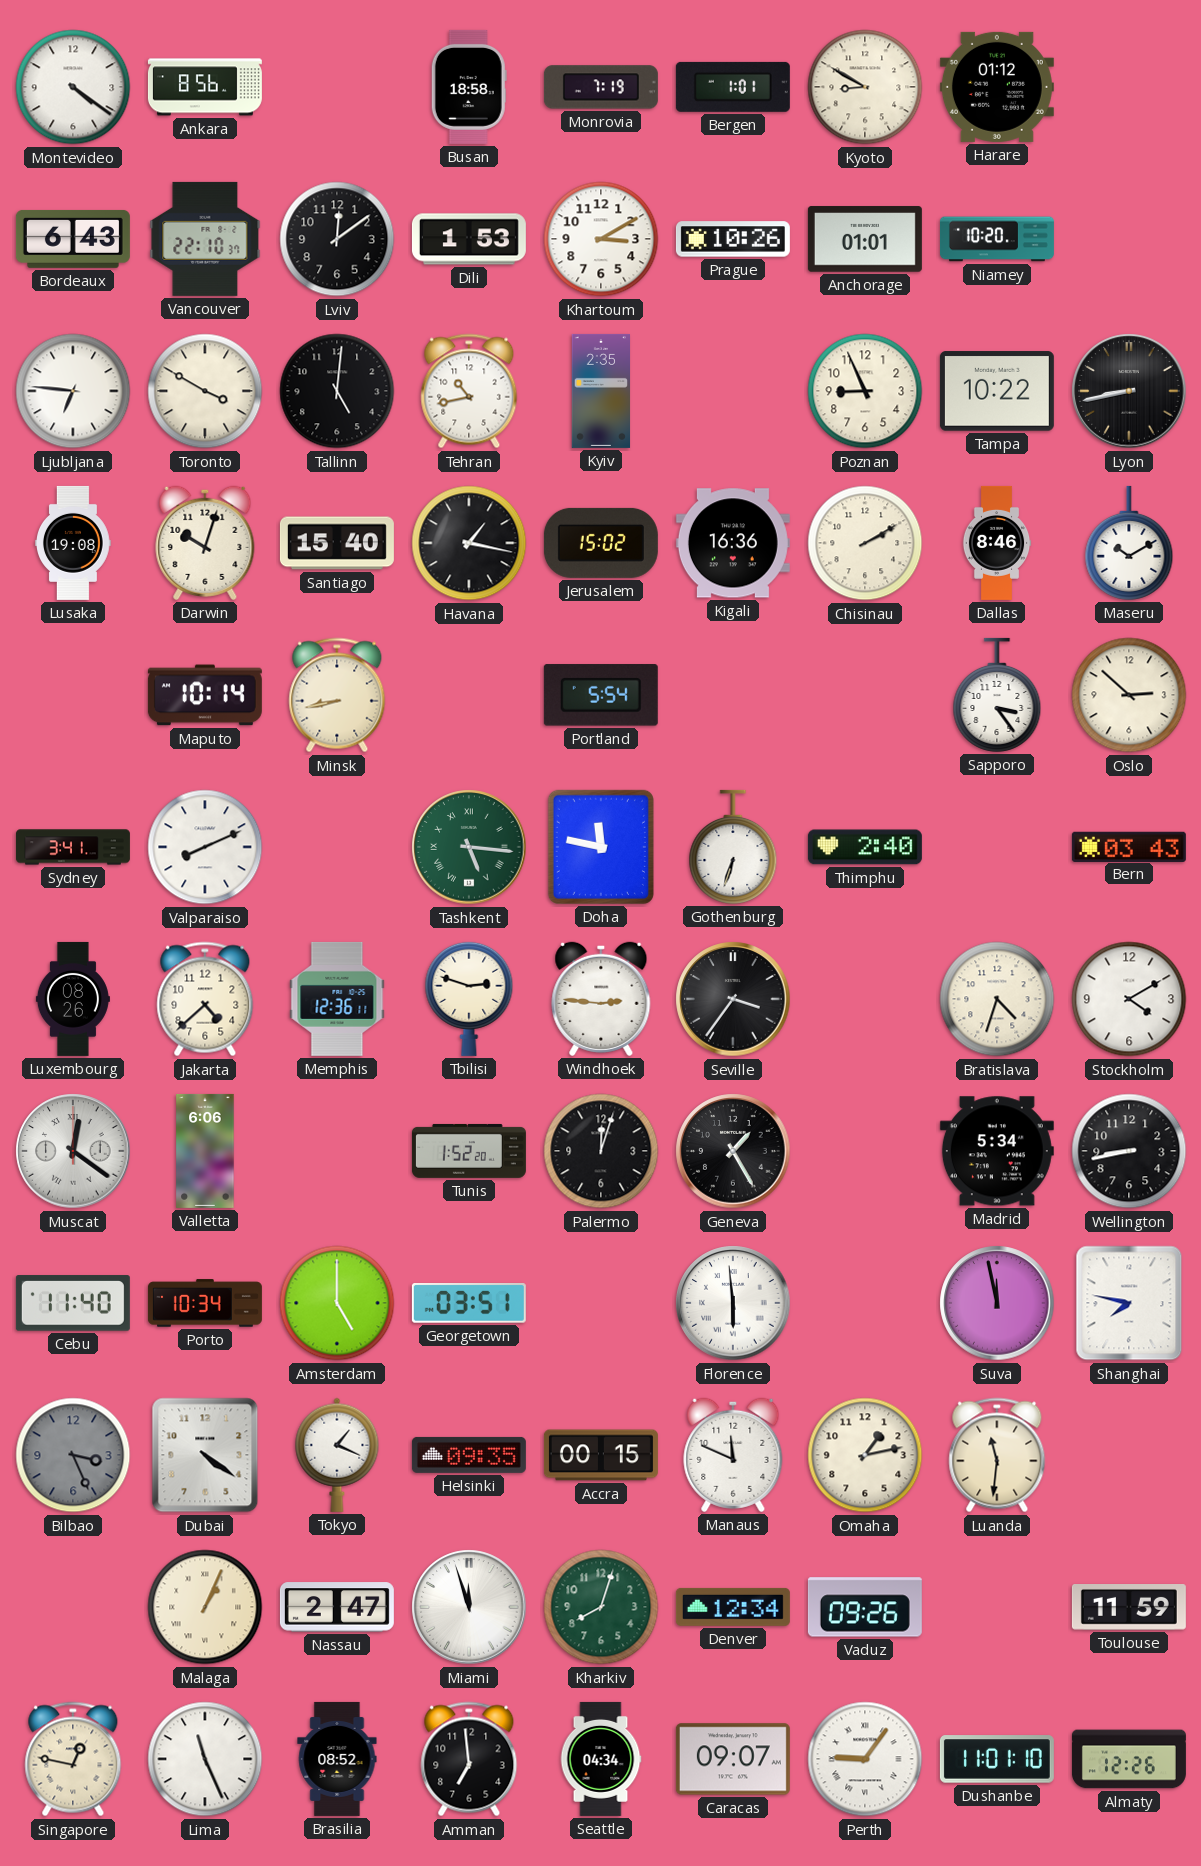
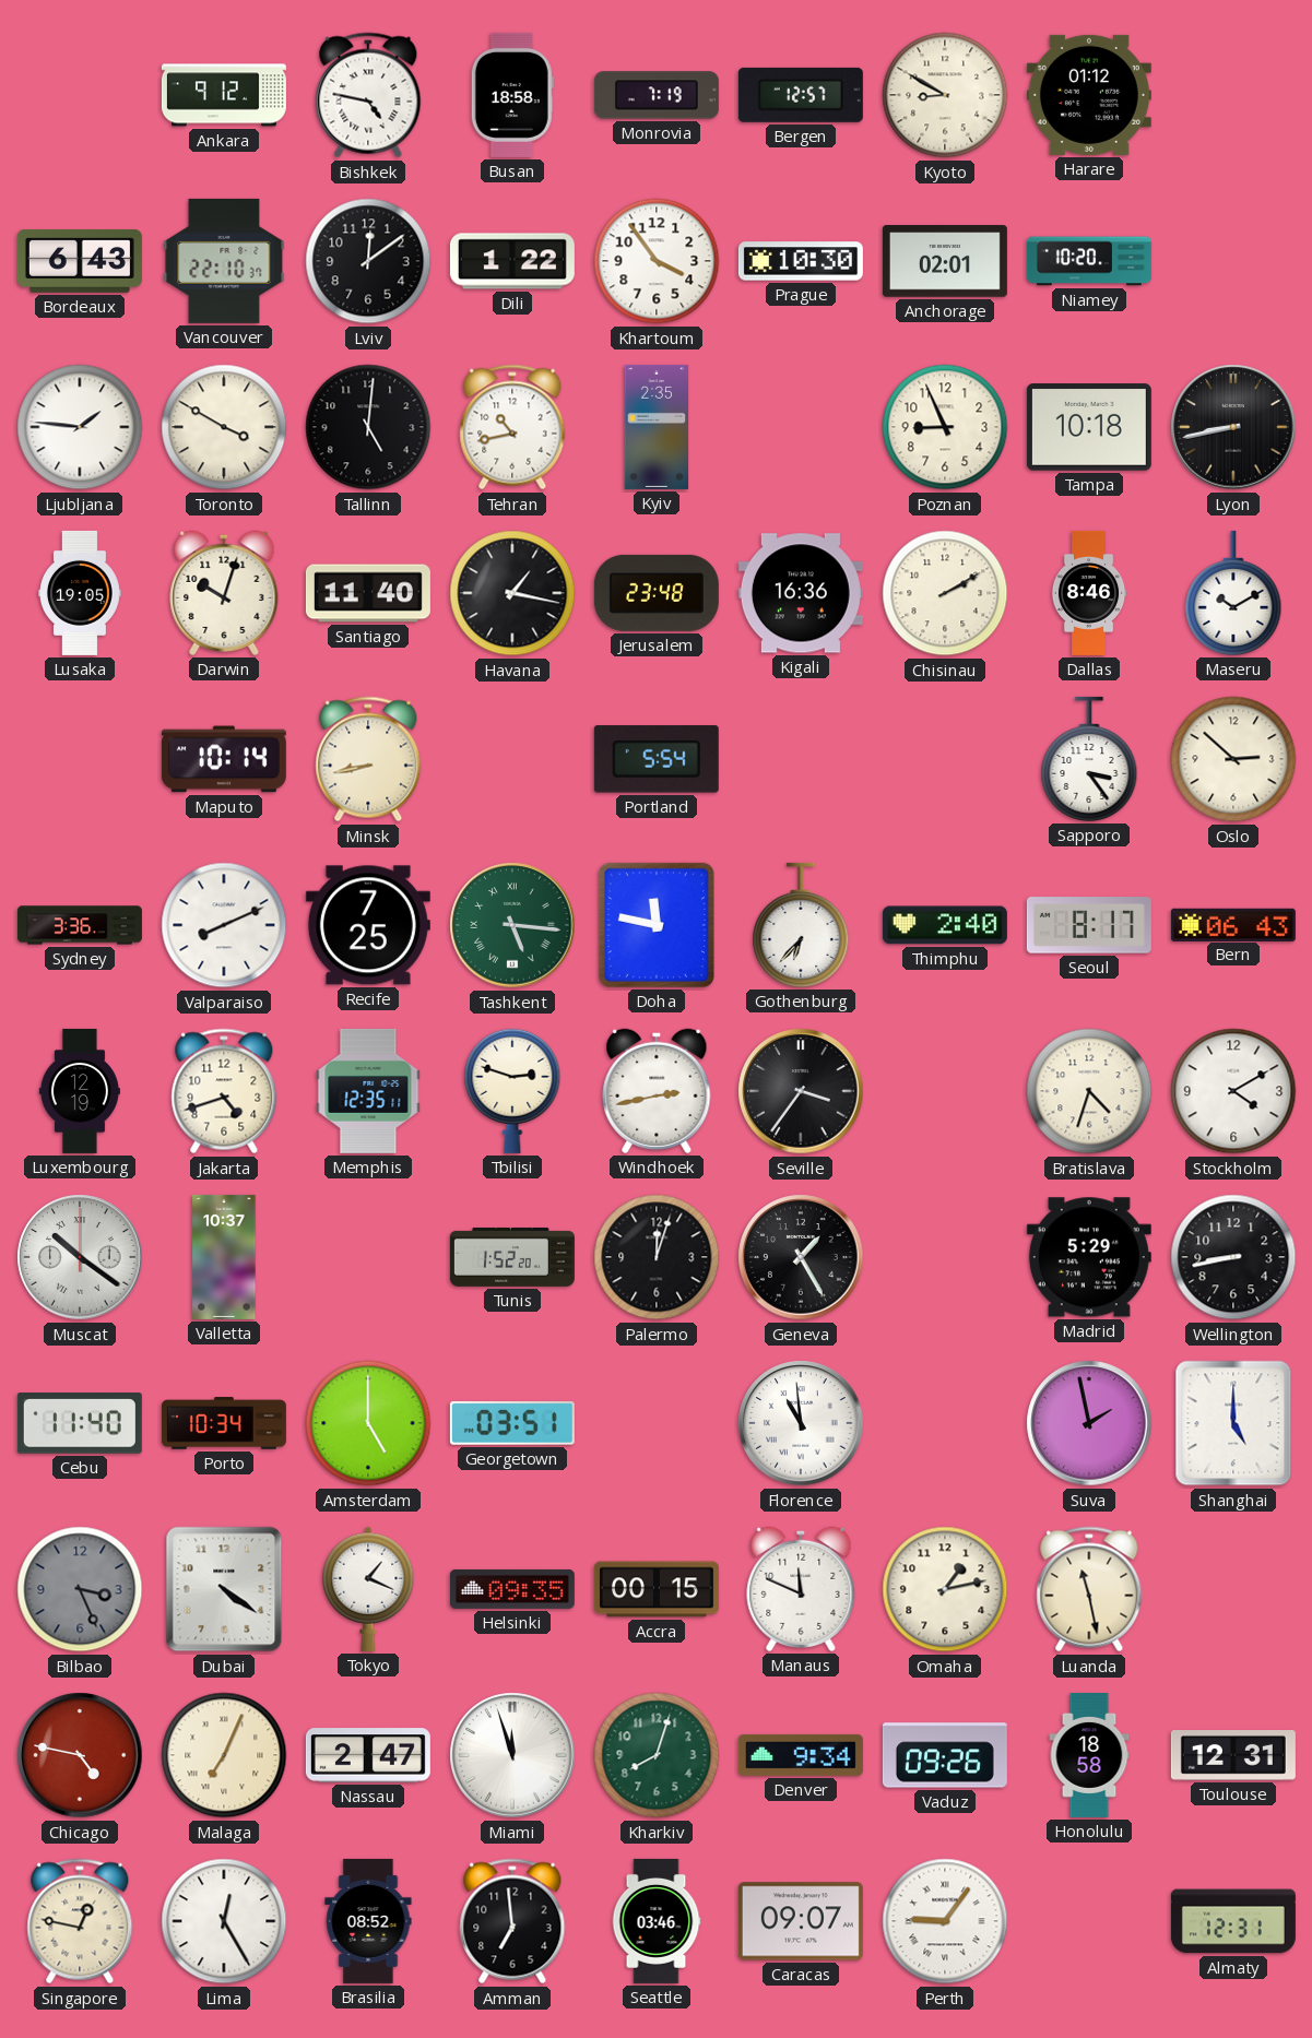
Montevideo: 4:21 -> none (73, 87)
Ankara: 8:56 -> 9:12 (224, 95)
Bishkek: none -> 4:47 (368, 95)
Bergen: 1:01 -> 12:57 (801, 95)
Dili: 1:53 -> 1:22 (512, 261)
Khartoum: 3:10 -> 3:54 (657, 261)
Prague: 10:26 -> 10:30 (801, 261)
Anchorage: 01:01 -> 02:01 (945, 261)
Ljubljana: 6:46 -> 1:46 (80, 427)
Tampa: 10:22 -> 10:18 (1089, 427)
Lusaka: 19:08 -> 19:05 (81, 593)
Santiago: 15:40 -> 11:40 (368, 593)
Jerusalem: 15:02 -> 23:48 (657, 593)
Sydney: 3:41 -> 3:36 (80, 925)
Recife: none -> 7:25 (368, 925)
Gothenburg: 6:33 -> 6:37 (801, 925)
Seoul: none -> 8:17 (1089, 925)
Bern: 03:43 -> 06:43 (1233, 924)
Luxembourg: 08:26 -> 12:19 (80, 1091)
Jakarta: 4:38 -> 4:42 (224, 1091)
Memphis: 12:36 -> 12:35 (368, 1091)
Windhoek: 2:46 -> 2:43 (657, 1091)
Muscat: 12:21 -> 10:21 (80, 1257)
Valletta: 6:06 -> 10:37 (224, 1257)
Madrid: 5:34 -> 5:29 (1089, 1257)
Florence: 5:59 -> 10:59 (801, 1423)
Suva: 11:58 -> 1:58 (1089, 1423)
Shanghai: 7:47 -> 5:00 (1233, 1423)
Luanda: 11:31 -> 11:28 (1089, 1589)
Chicago: none -> 4:47 (80, 1755)
Malaga: 1:04 -> 7:04 (224, 1755)
Denver: 12:34 -> 9:34 (801, 1755)
Honolulu: none -> 18:58 (1089, 1755)
Toulouse: 11:59 -> 12:31 (1233, 1756)
Lima: 11:26 -> 12:25 (224, 1921)
Seattle: 04:34 -> 03:46 (657, 1921)
Dushanbe: 11:01 -> none (997, 1759)
Almaty: 12:26 -> 12:31 (1233, 1921)
